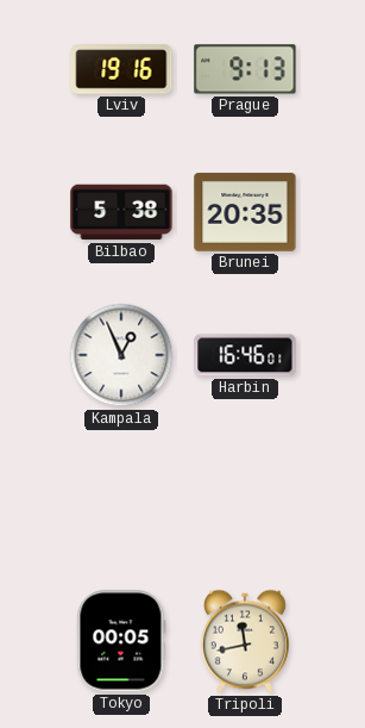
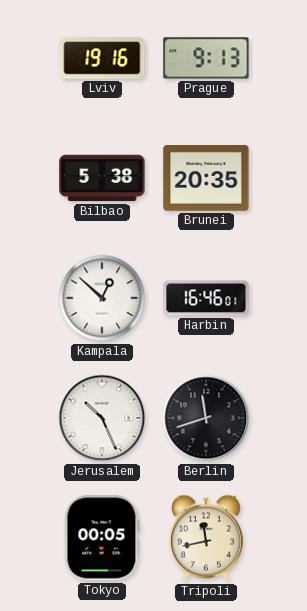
Kampala: 12:56 -> 12:52 (102, 298)
Jerusalem: none -> 10:26 (102, 418)
Berlin: none -> 11:42 (206, 418)
